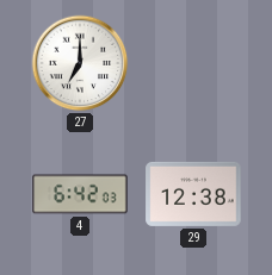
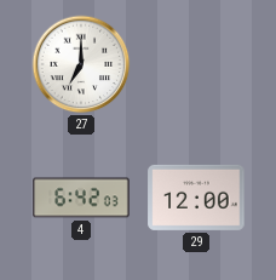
29: 12:38 -> 12:00 (196, 198)
